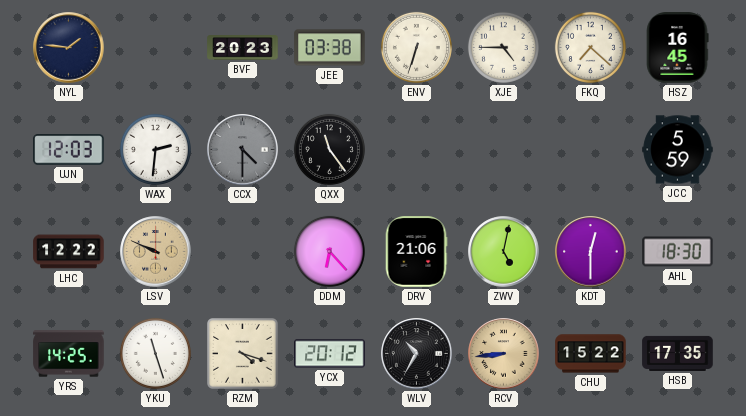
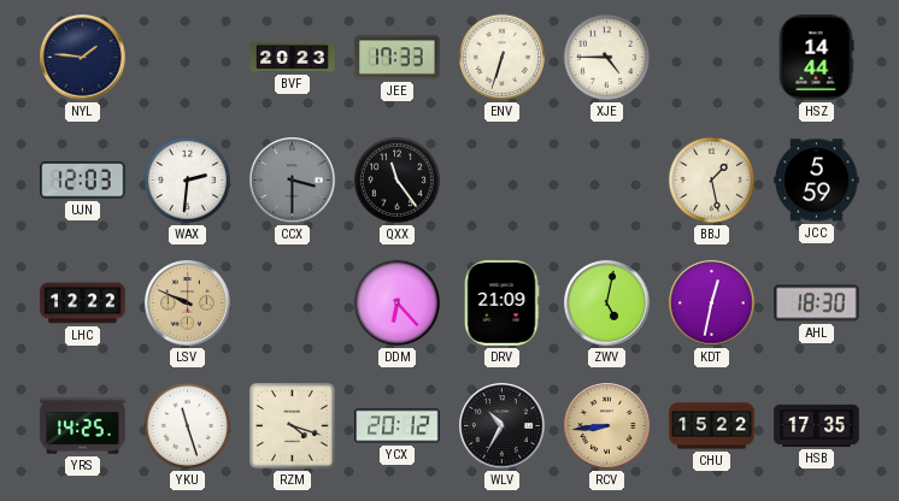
JEE: 03:38 -> 17:33 (398, 58)
FKQ: 7:22 -> none (590, 47)
HSZ: 16:45 -> 14:44 (816, 58)
CCX: 4:30 -> 3:30 (293, 181)
BBJ: none -> 1:28 (711, 179)
DRV: 21:06 -> 21:09 (501, 303)
KDT: 12:30 -> 12:32 (712, 303)
